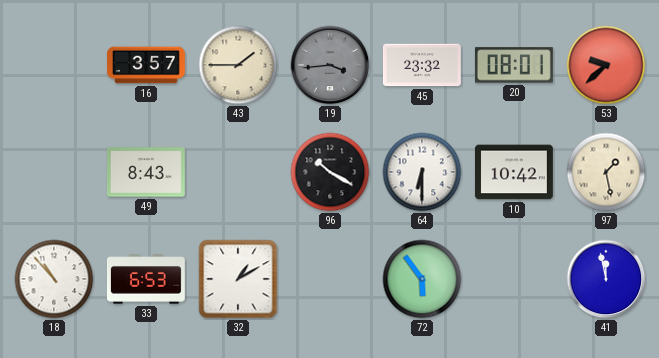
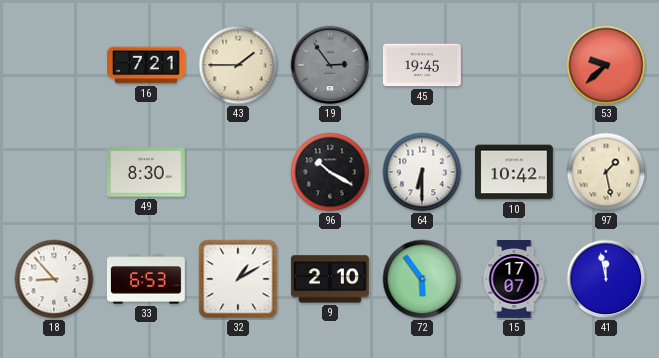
16: 3:57 -> 7:21 (147, 65)
19: 3:44 -> 2:54 (330, 65)
45: 23:32 -> 19:45 (422, 65)
20: 08:01 -> none (514, 65)
49: 8:43 -> 8:30 (146, 172)
18: 10:53 -> 8:53 (54, 279)
9: none -> 2:10 (330, 279)
15: none -> 17:07 (514, 280)
